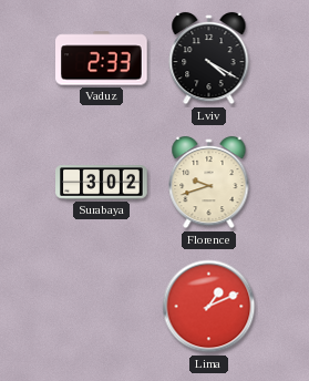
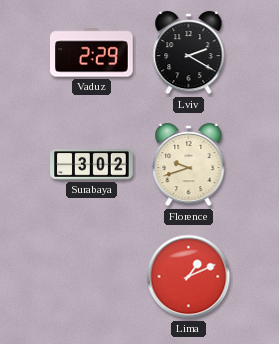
Vaduz: 2:33 -> 2:29 (92, 53)
Lviv: 4:20 -> 2:20 (189, 53)
